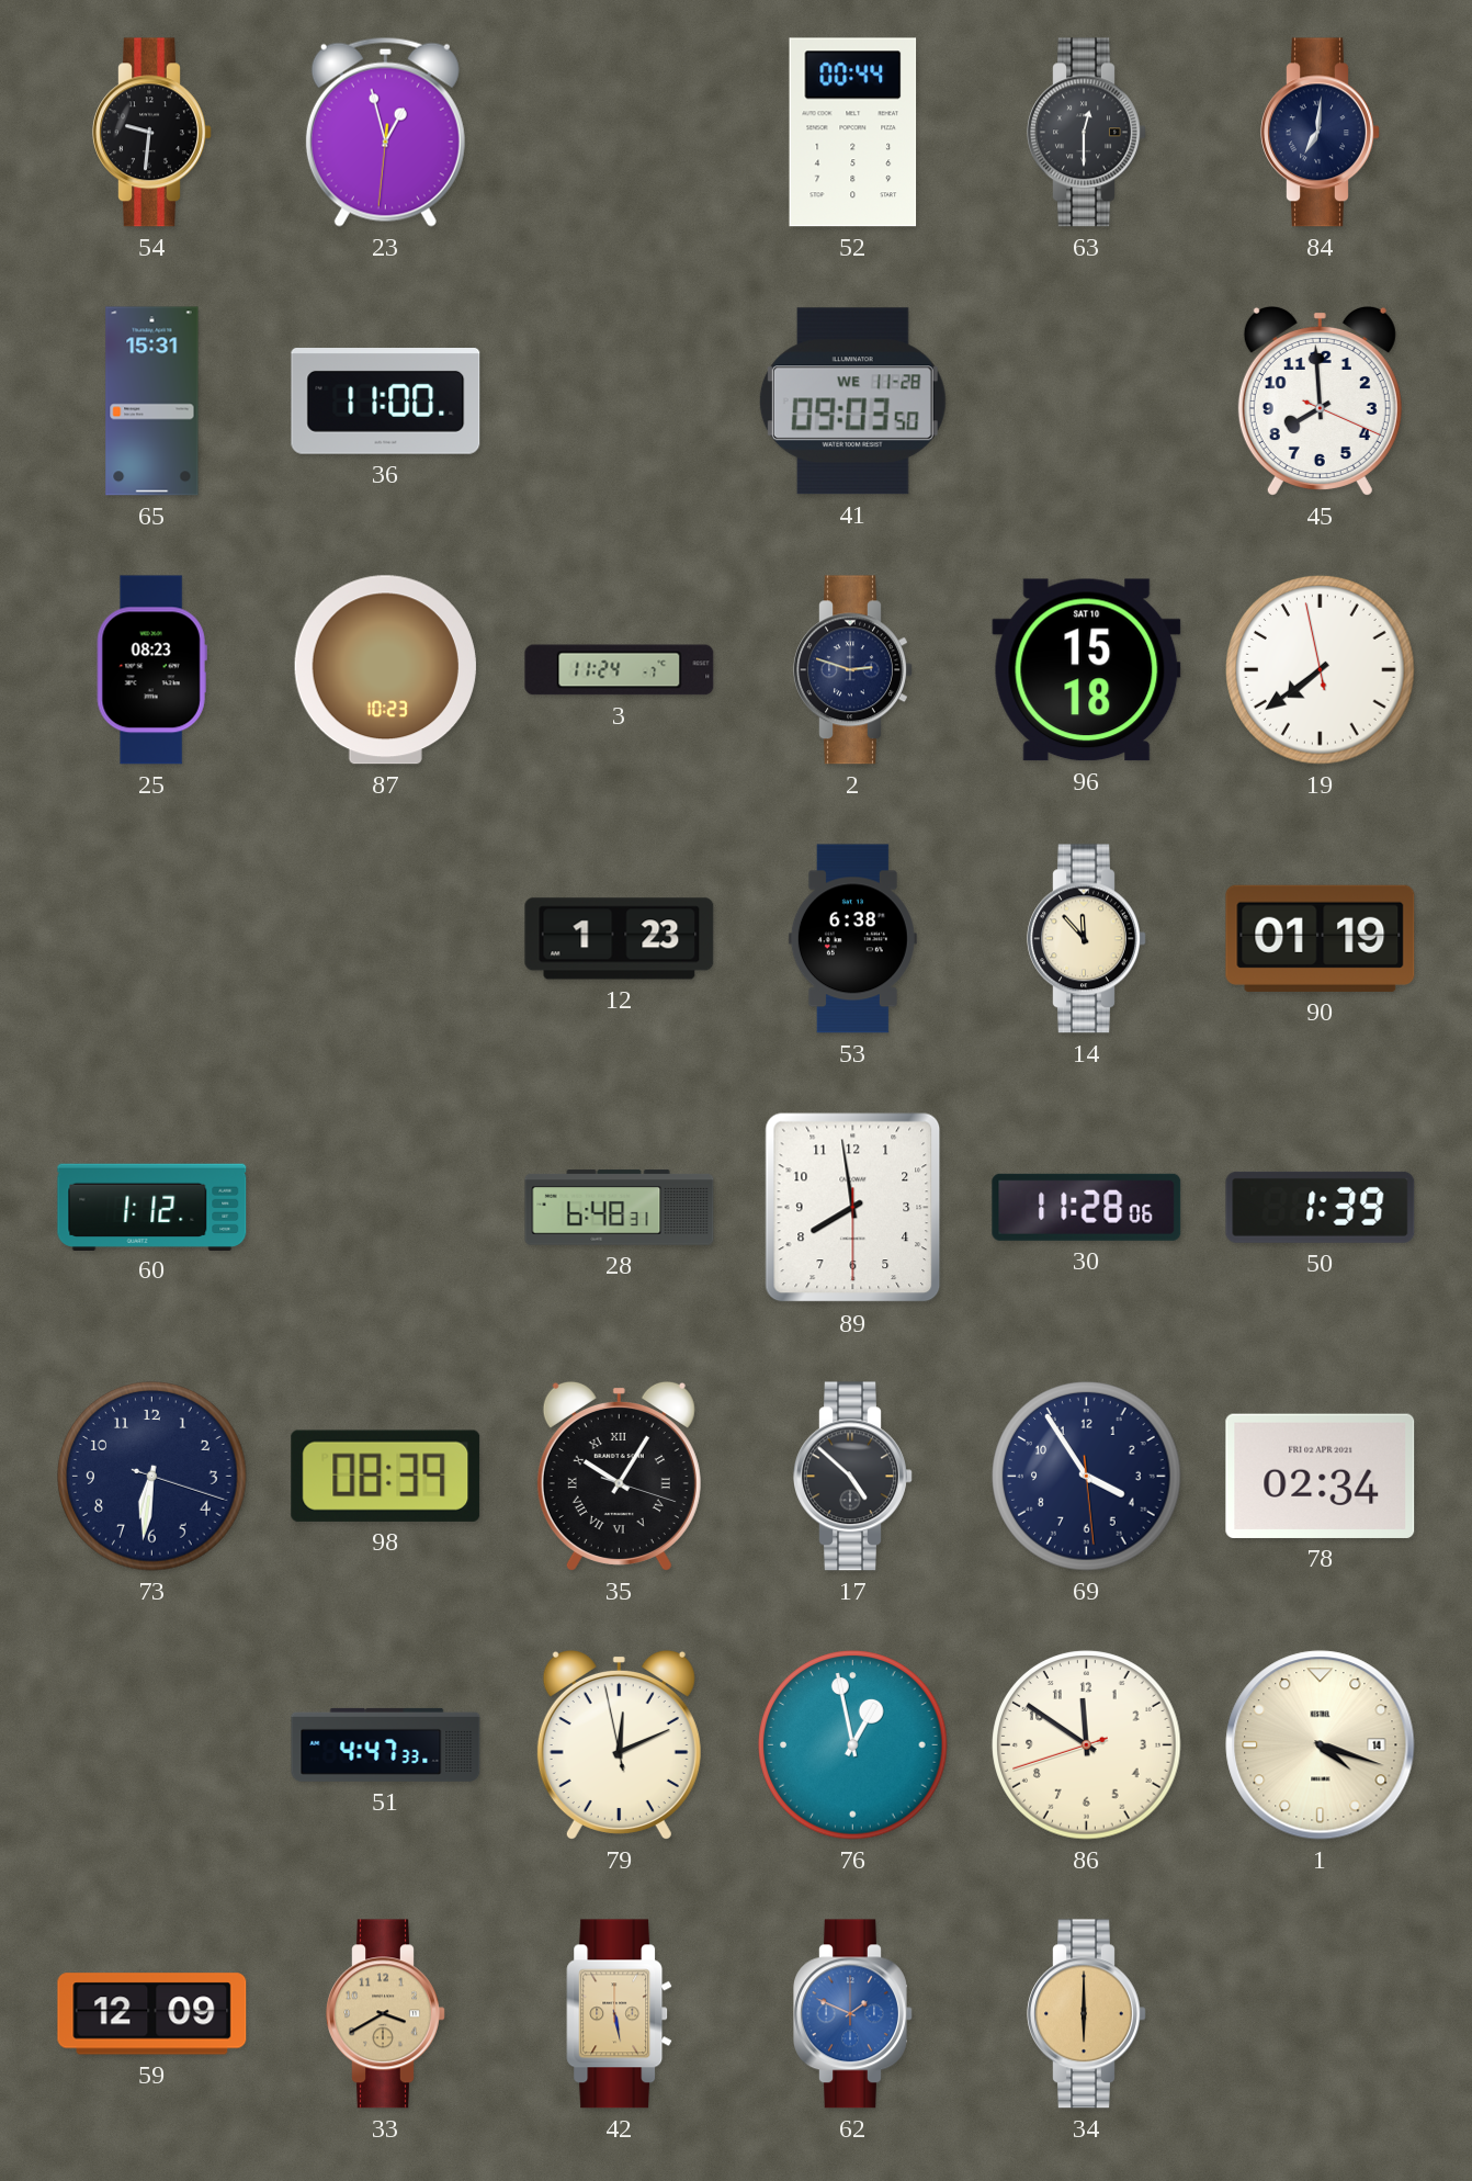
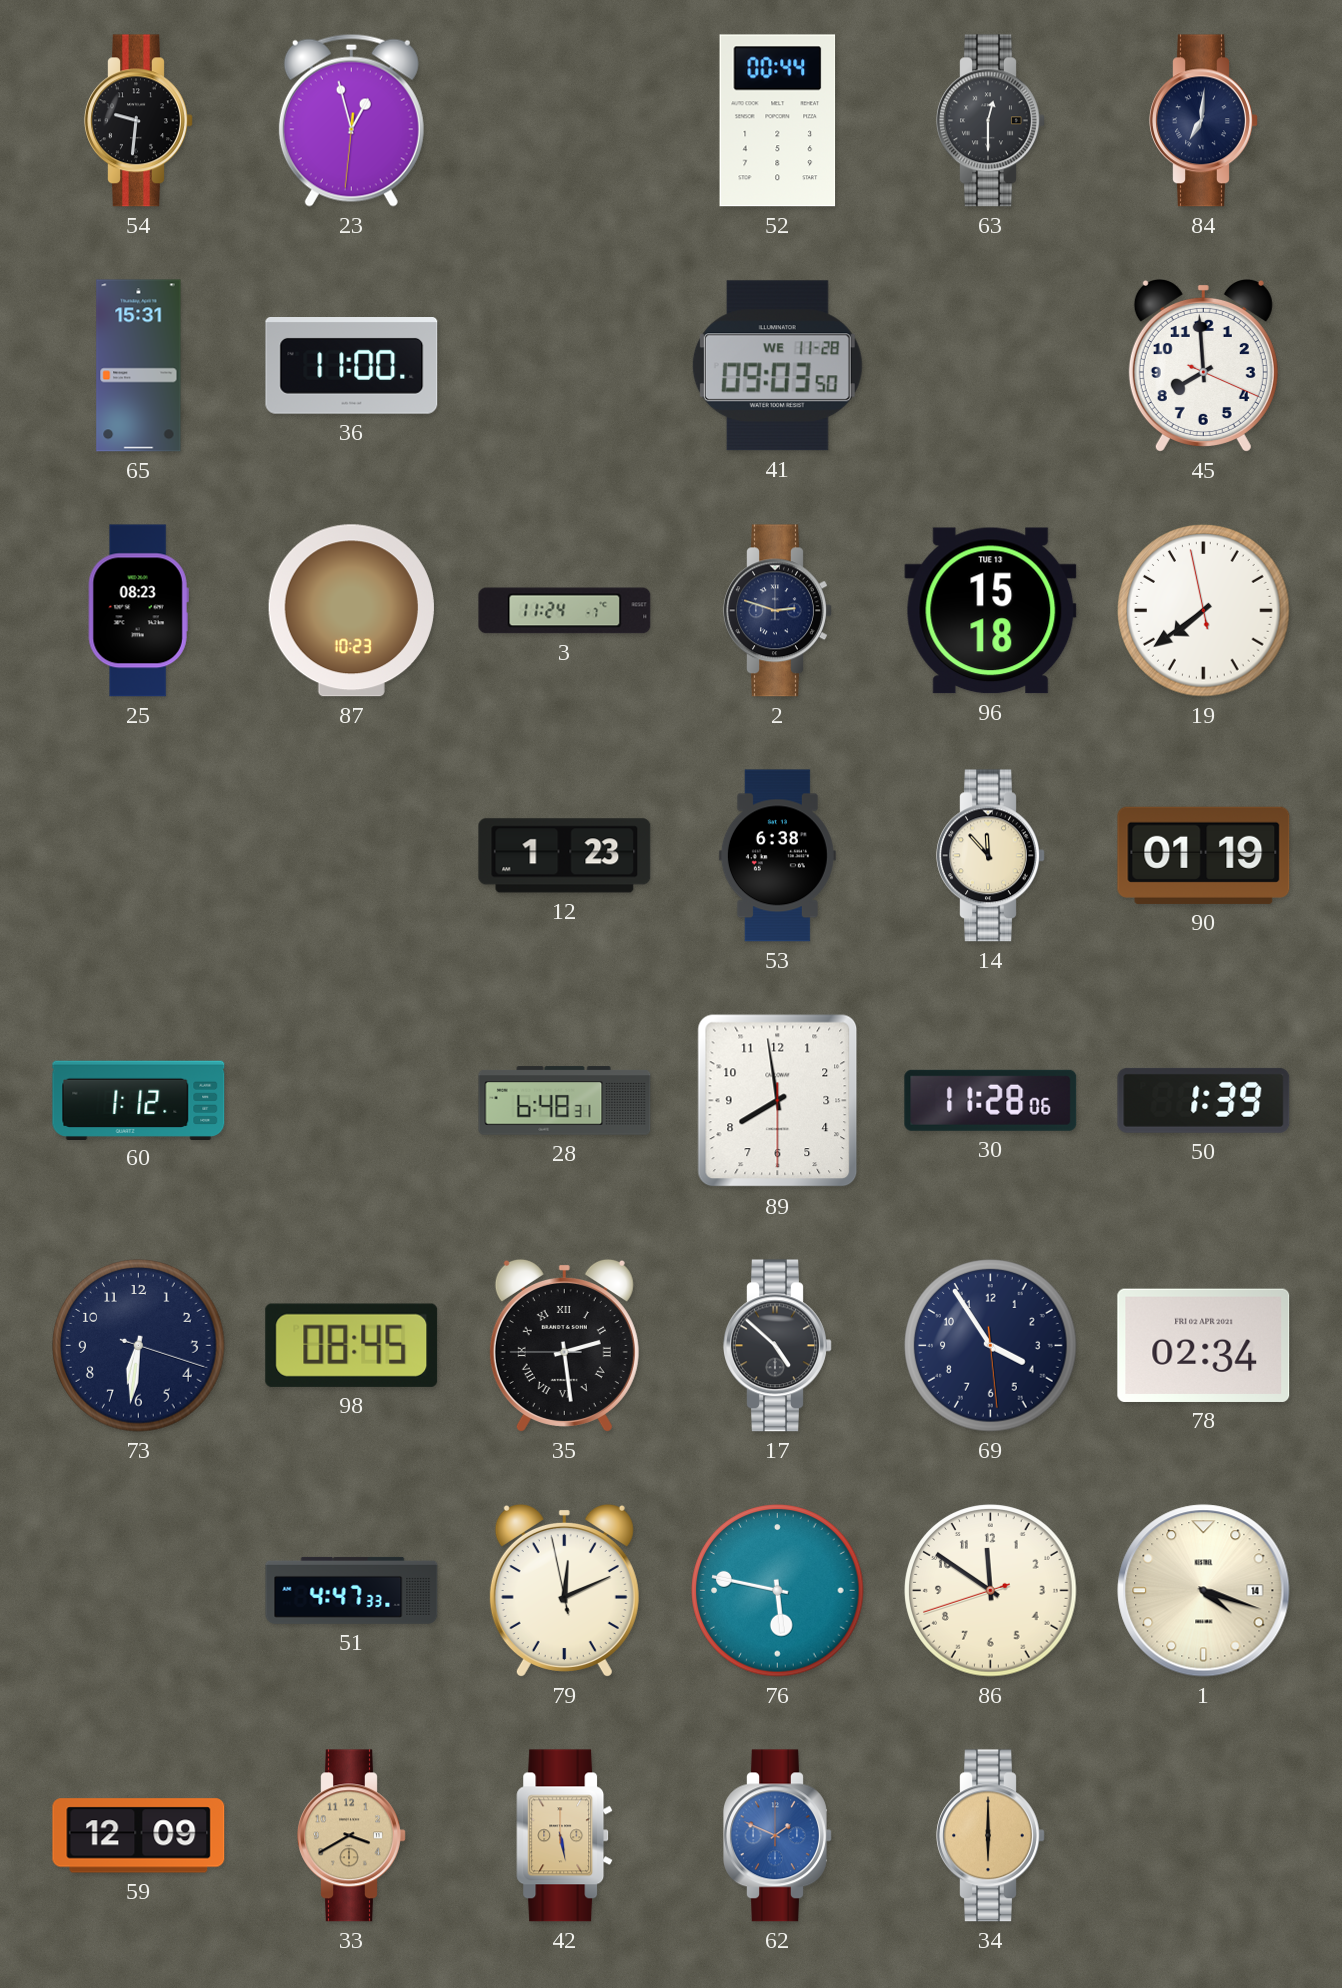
96 date: SAT 10 -> TUE 13 (991, 611)
98: 08:39 -> 08:45 (352, 1345)
35: 10:05 -> 2:28 (564, 1345)
76: 12:58 -> 5:47 (778, 1591)
